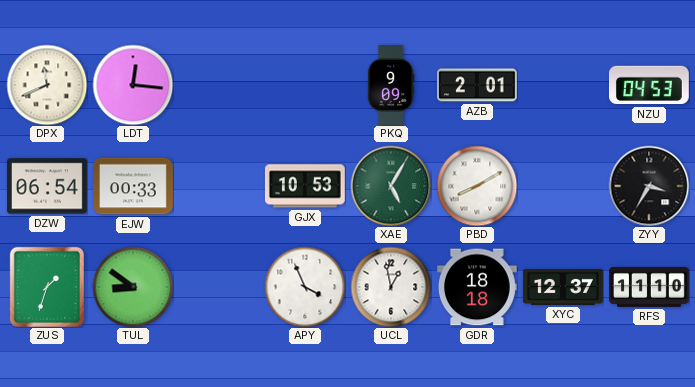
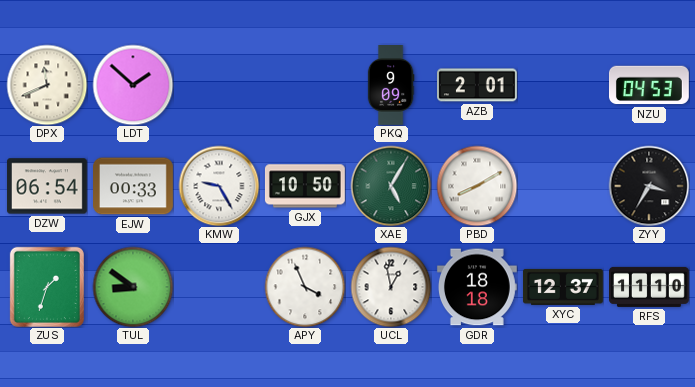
LDT: 12:16 -> 1:52 (133, 85)
KMW: none -> 9:25 (219, 186)
GJX: 10:53 -> 10:50 (305, 186)
